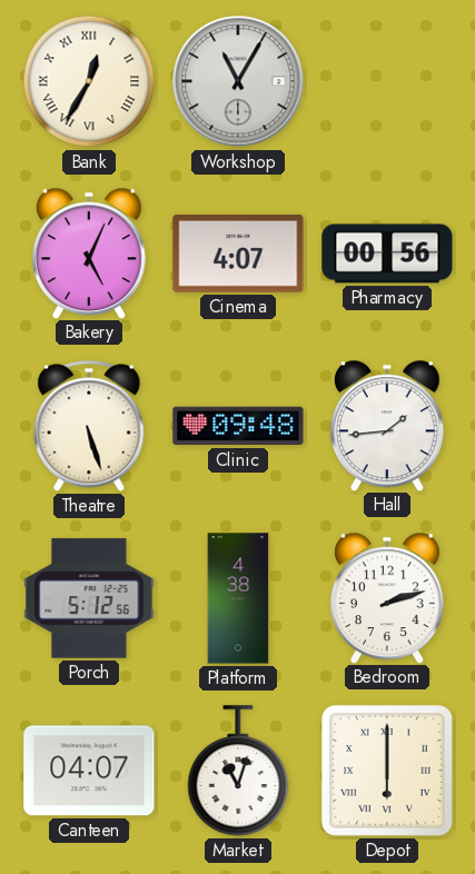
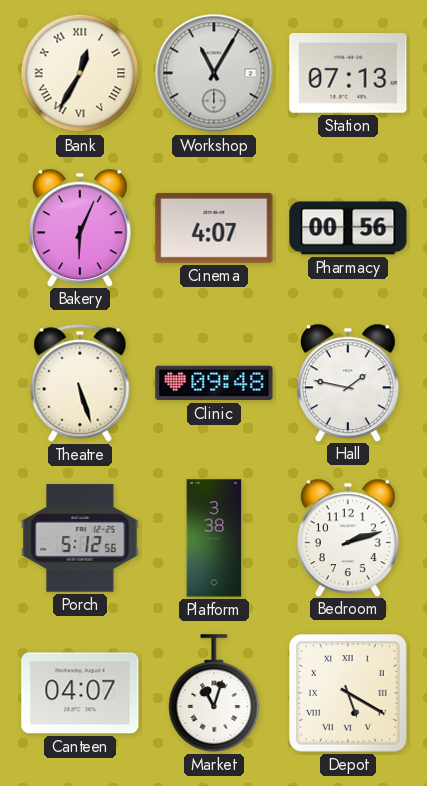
Station: none -> 07:13 (348, 74)
Bakery: 5:04 -> 6:04 (81, 227)
Hall: 1:44 -> 1:47 (349, 382)
Platform: 4:38 -> 3:38 (214, 538)
Depot: 6:00 -> 5:20 (348, 693)
